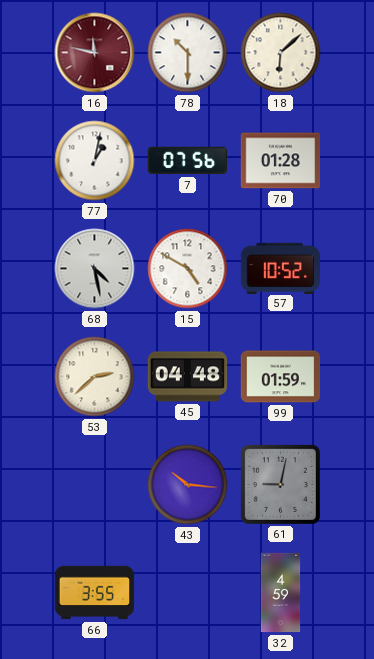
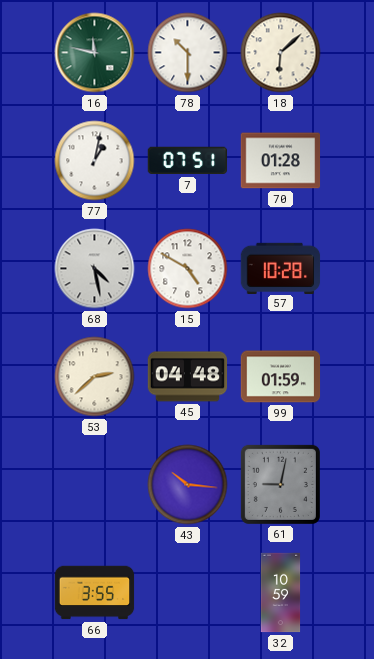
16 dial: burgundy -> green (95, 53)
7: 07:56 -> 07:51 (188, 161)
57: 10:52 -> 10:28 (281, 268)
32: 4:59 -> 10:59 (281, 593)
